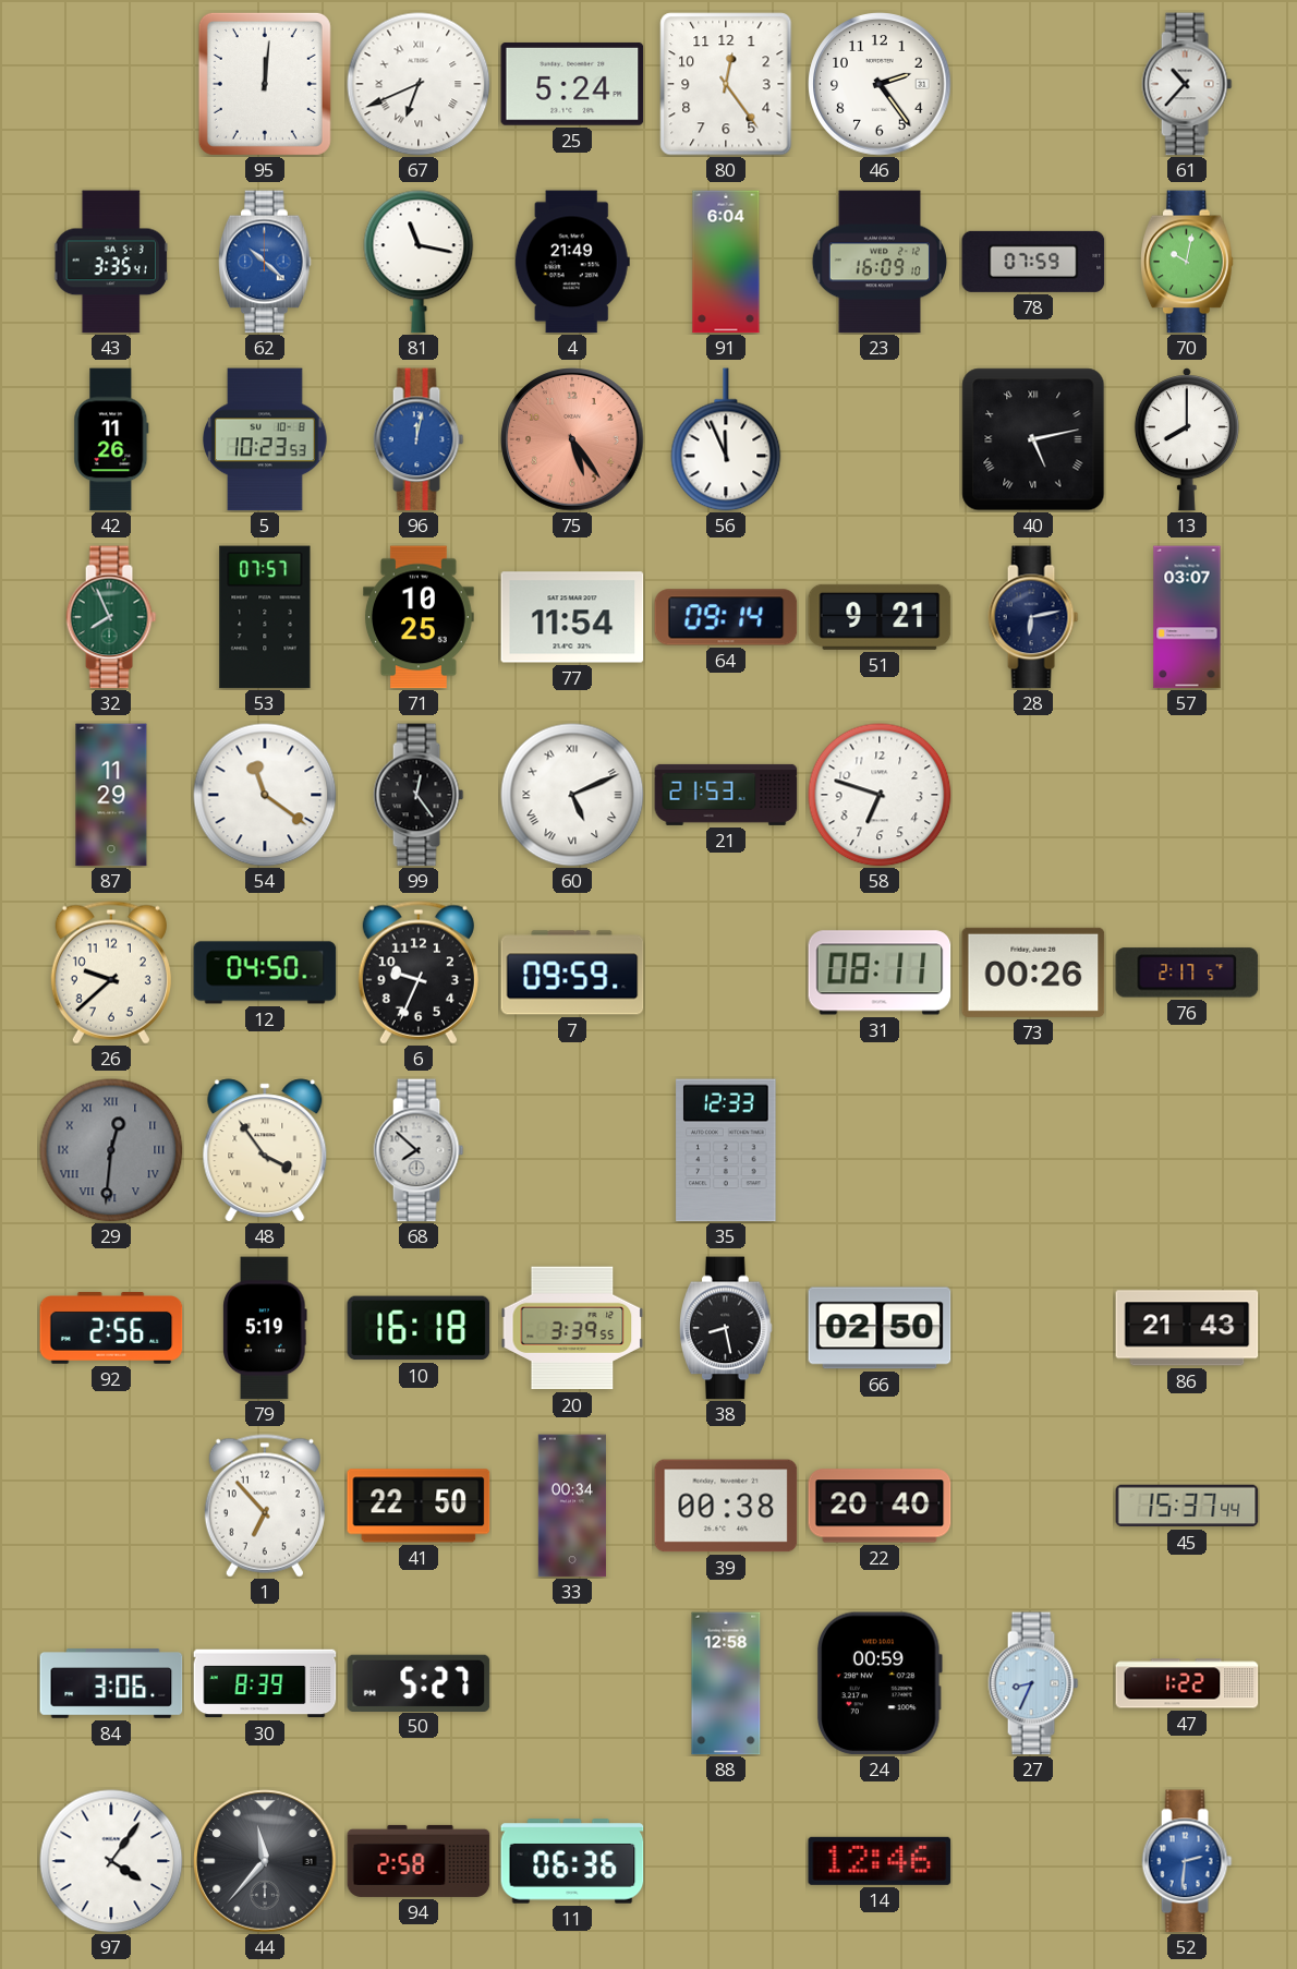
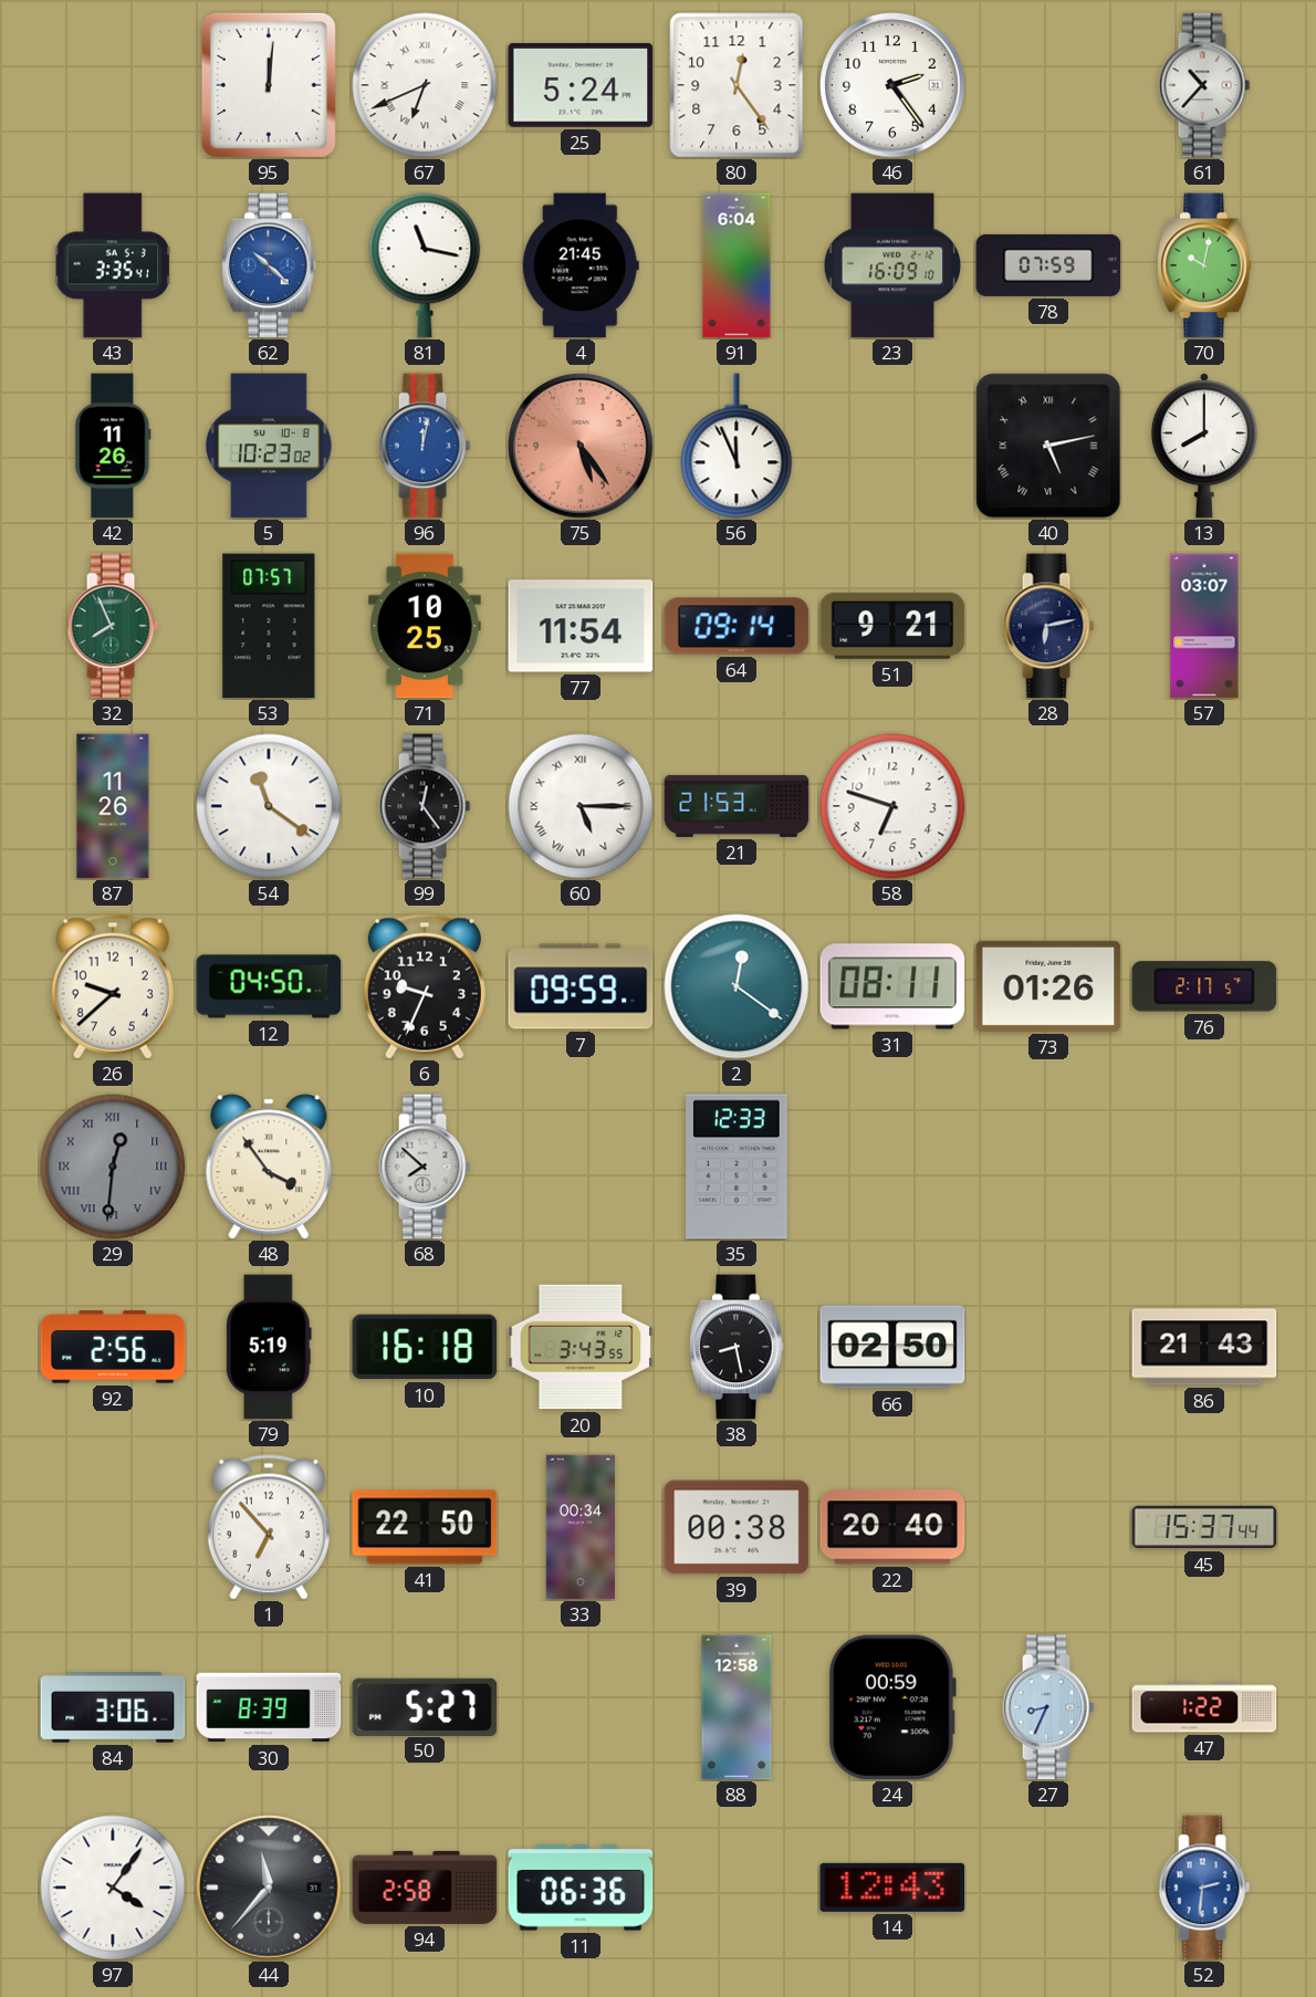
4: 21:49 -> 21:45 (581, 265)
5: 10:23:53 -> 10:23:02 (270, 446)
87: 11:29 -> 11:26 (113, 806)
60: 5:11 -> 5:15 (581, 806)
2: none -> 12:21 (737, 986)
73: 00:26 -> 01:26 (1048, 986)
20: 3:39 -> 3:43 (581, 1347)
14: 12:46 -> 12:43 (892, 1888)
